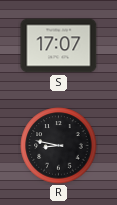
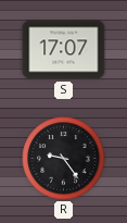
R: 8:47 -> 9:24 (64, 159)
